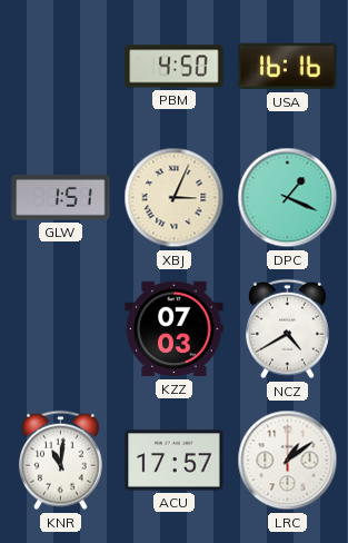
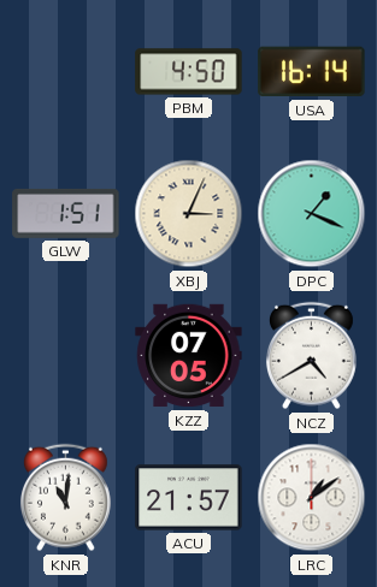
USA: 16:16 -> 16:14 (312, 72)
KZZ: 07:03 -> 07:05 (189, 356)
ACU: 17:57 -> 21:57 (189, 498)
